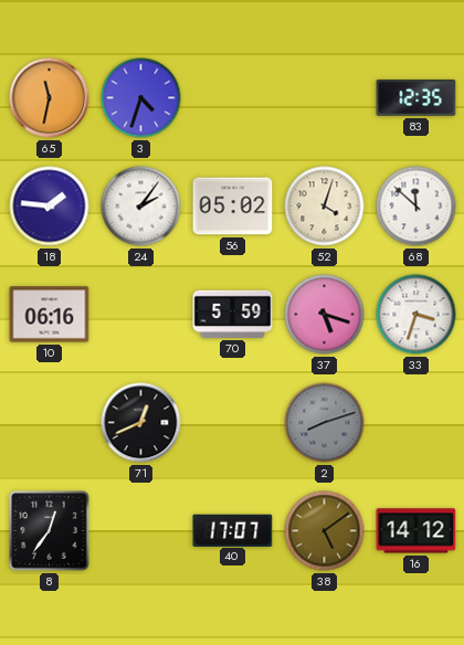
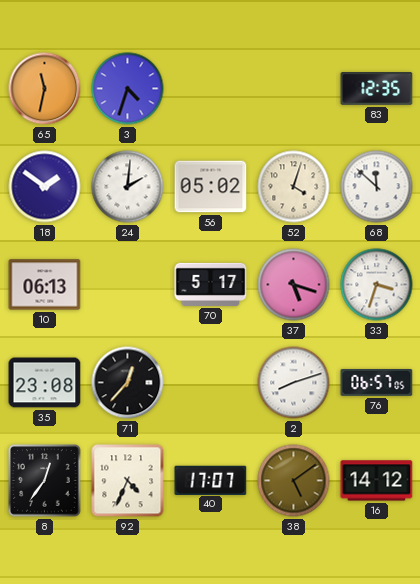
18: 1:46 -> 1:51 (45, 187)
24: 2:06 -> 2:01 (128, 187)
10: 06:16 -> 06:13 (45, 285)
70: 5:59 -> 5:17 (211, 284)
35: none -> 23:08 (45, 383)
71: 12:41 -> 12:37 (128, 383)
2 dial: grey -> white (294, 383)
76: none -> 06:57 (377, 382)
92: none -> 4:34 (128, 481)
